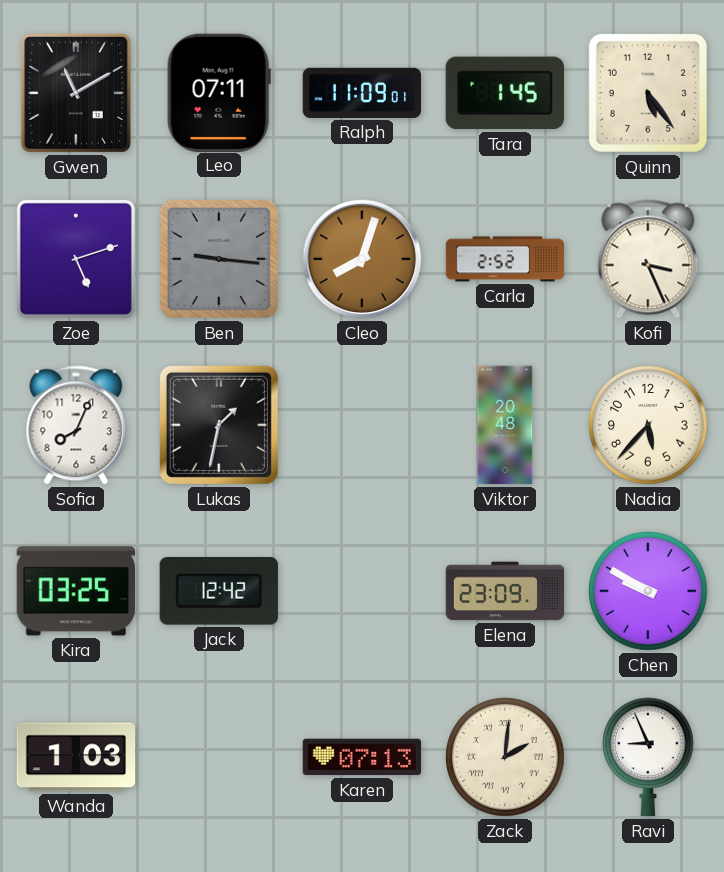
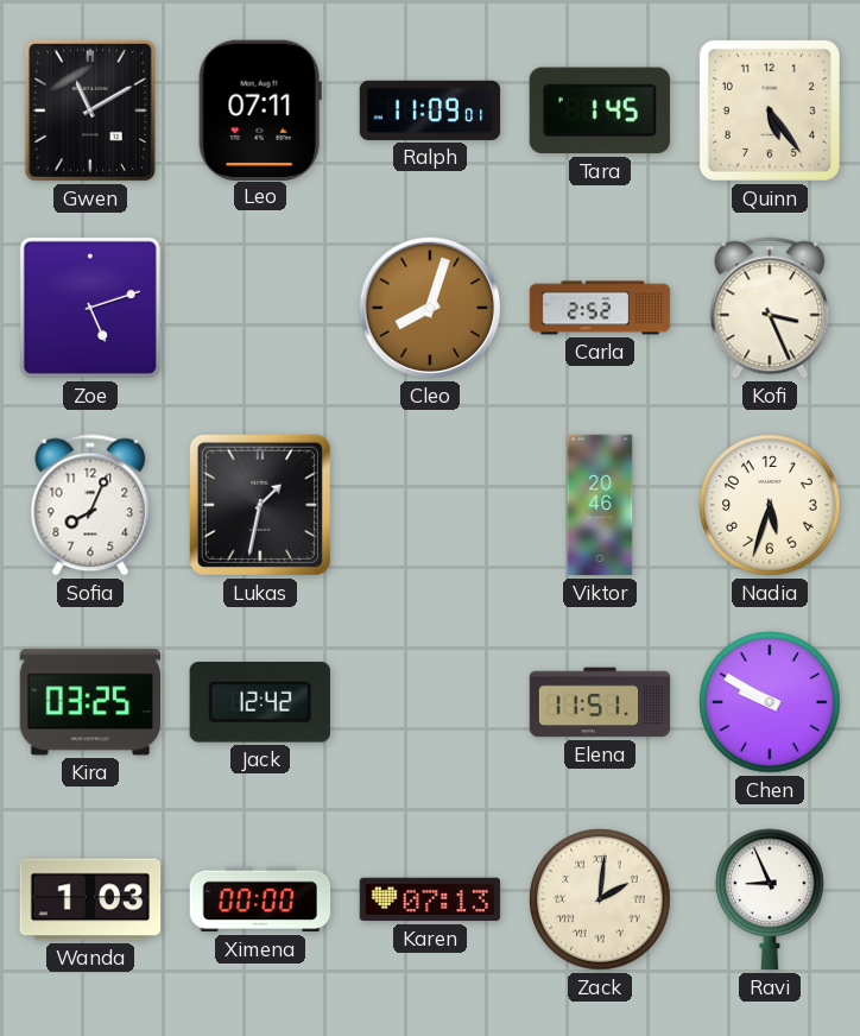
Ben: 9:16 -> none (219, 259)
Viktor: 20:48 -> 20:46 (600, 505)
Nadia: 5:37 -> 5:33 (770, 505)
Elena: 23:09 -> 11:51 (600, 702)
Ximena: none -> 00:00 (260, 899)
